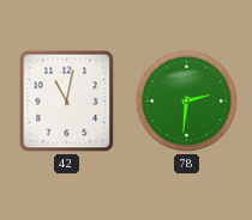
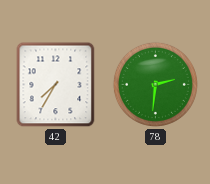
42: 11:02 -> 7:35 (56, 85)
